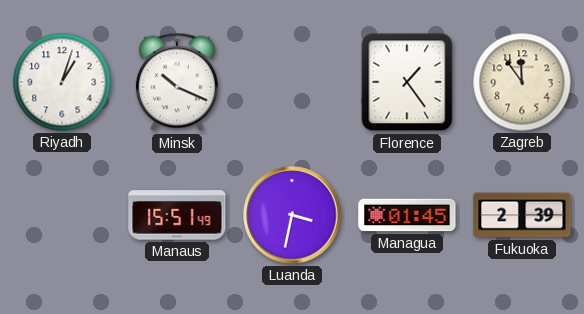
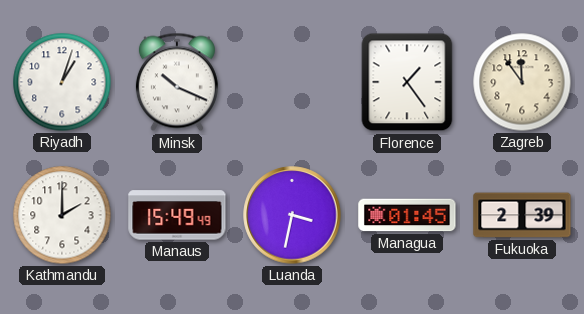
Kathmandu: none -> 2:00 (62, 215)
Manaus: 15:51 -> 15:49 (177, 215)
